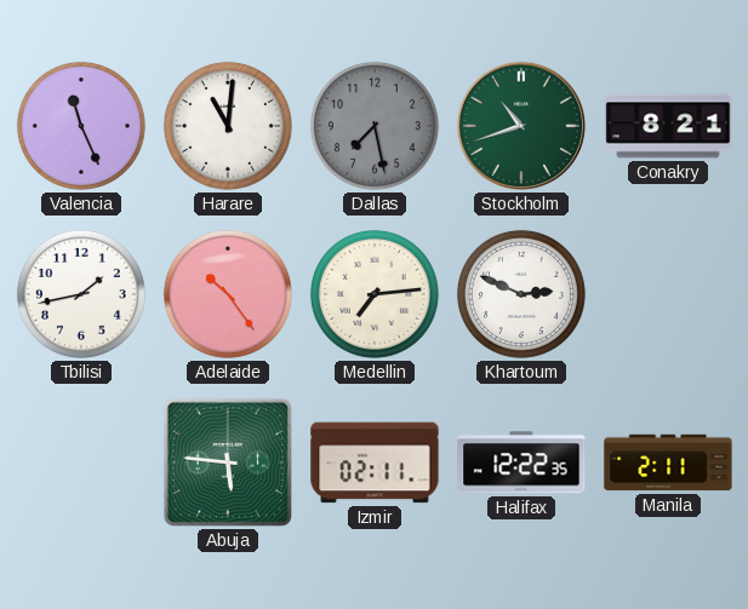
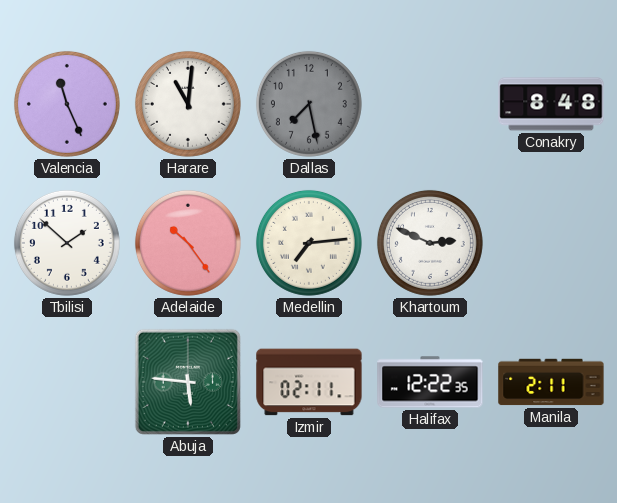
Stockholm: 10:42 -> none (521, 126)
Conakry: 8:21 -> 8:48 (551, 104)
Tbilisi: 1:43 -> 1:52 (67, 243)
